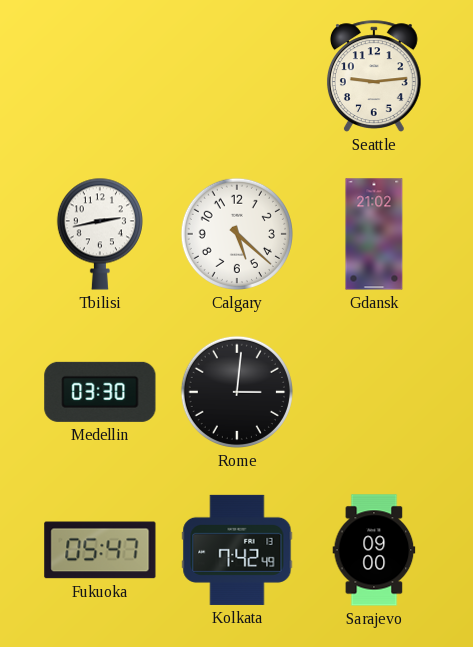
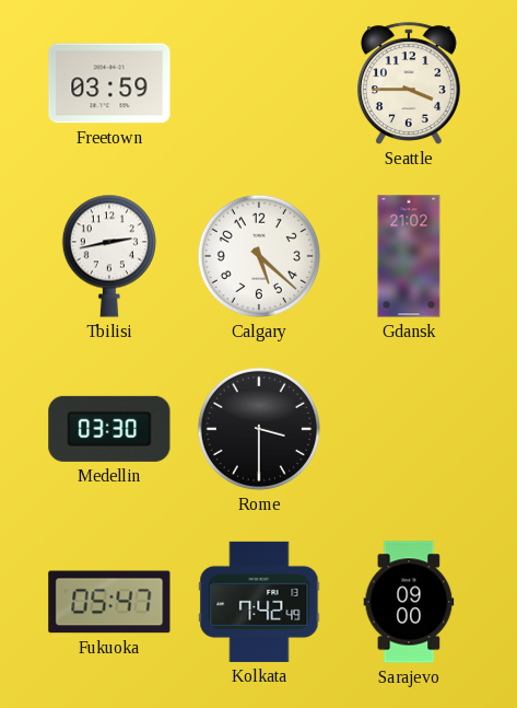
Freetown: none -> 03:59 (109, 83)
Seattle: 9:14 -> 3:45 (409, 83)
Rome: 3:01 -> 3:30 (259, 429)
